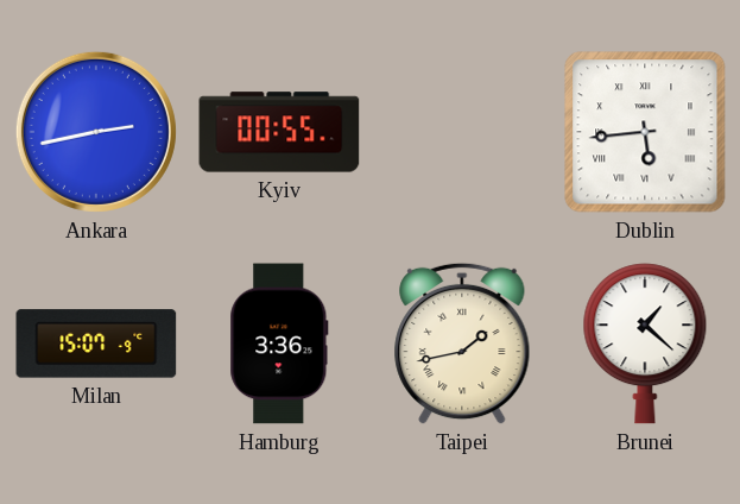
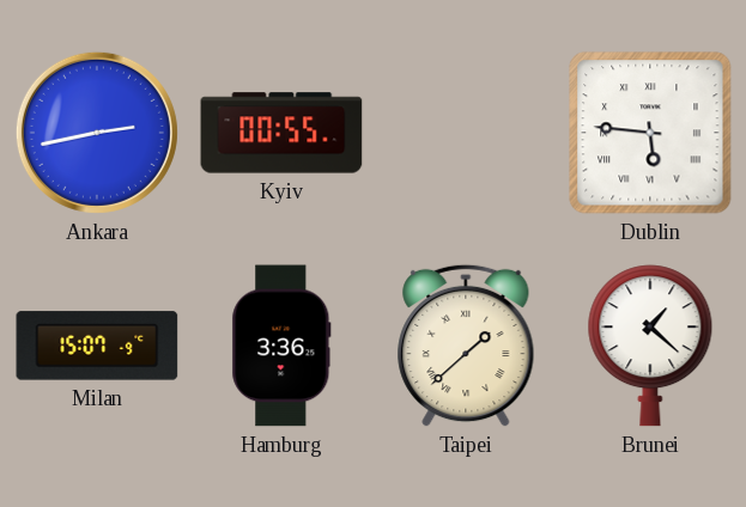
Dublin: 5:44 -> 5:46 (650, 133)
Taipei: 1:43 -> 1:38 (466, 346)
